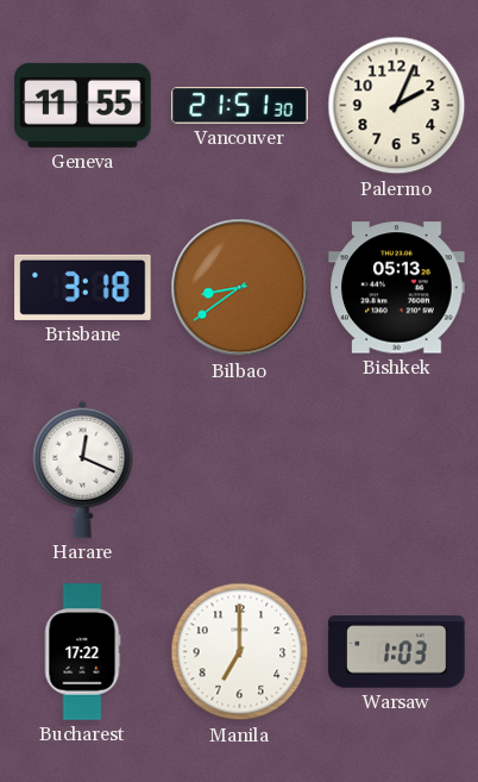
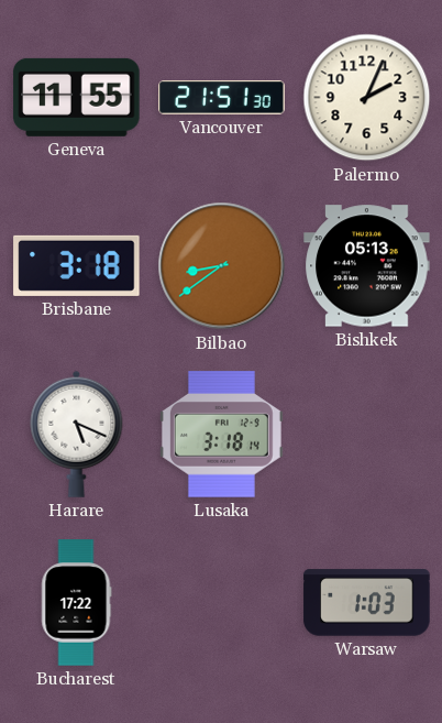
Harare: 12:19 -> 5:19 (77, 434)
Lusaka: none -> 3:18 (221, 435)
Manila: 7:00 -> none (240, 652)
